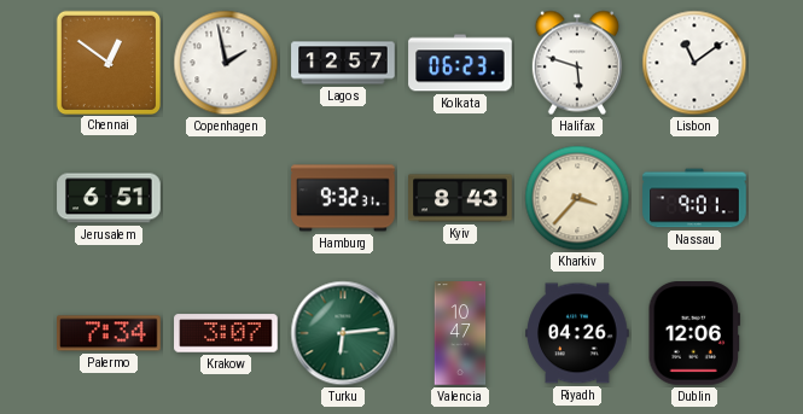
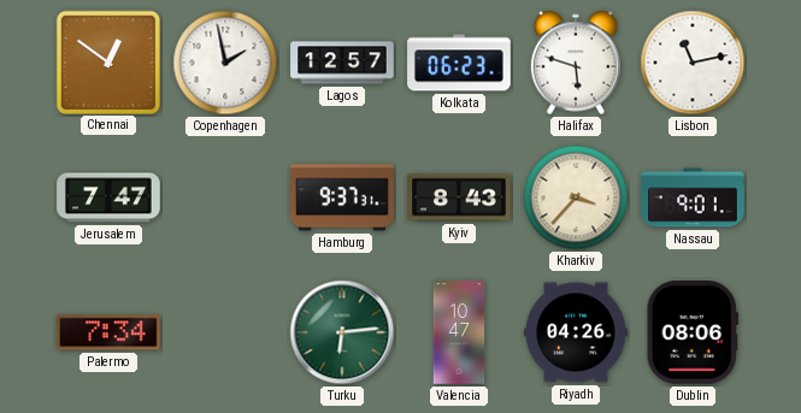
Lisbon: 11:09 -> 11:13 (693, 63)
Jerusalem: 6:51 -> 7:47 (108, 197)
Hamburg: 9:32 -> 9:37 (342, 197)
Krakow: 3:07 -> none (226, 333)
Dublin: 12:06 -> 08:06 (691, 332)
